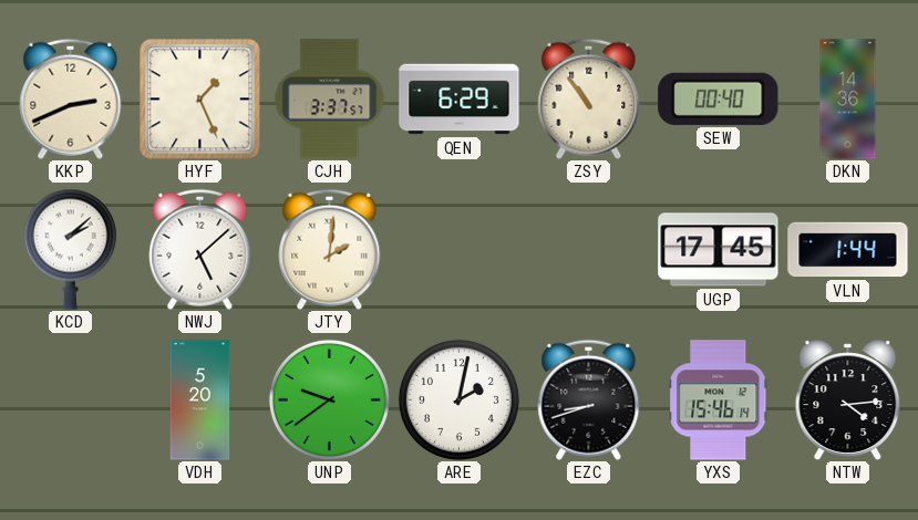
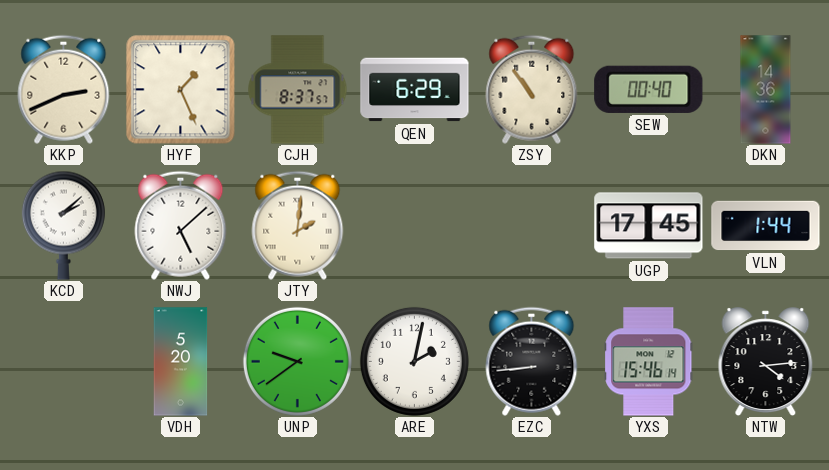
CJH: 3:37 -> 8:37 (298, 90)
EZC: 8:42 -> 8:44 (532, 361)
